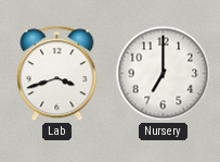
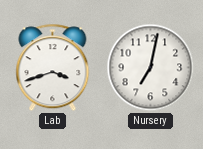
Nursery: 7:00 -> 7:02 (151, 68)
